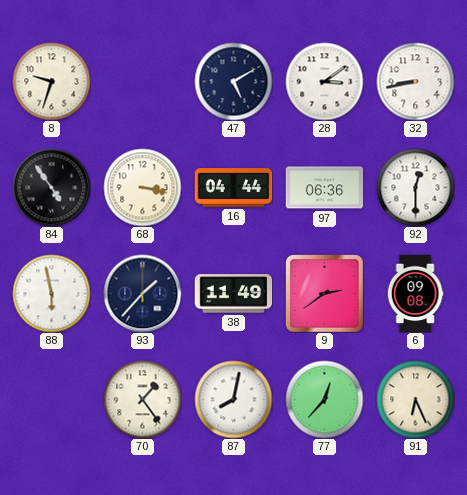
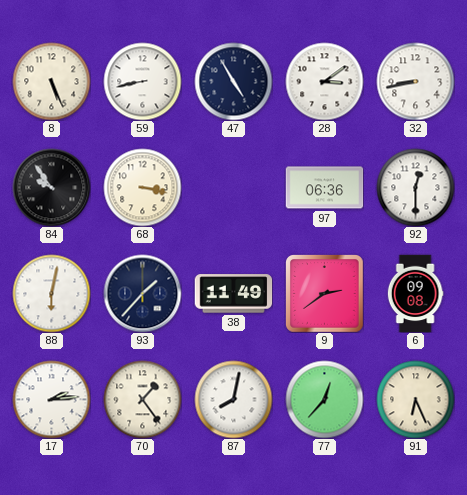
8: 9:33 -> 5:26 (51, 81)
59: none -> 8:43 (142, 81)
47: 5:10 -> 4:55 (233, 81)
84: 4:54 -> 9:54 (51, 187)
16: 04:44 -> none (233, 188)
88: 5:58 -> 6:02 (51, 293)
17: none -> 2:14 (51, 399)
